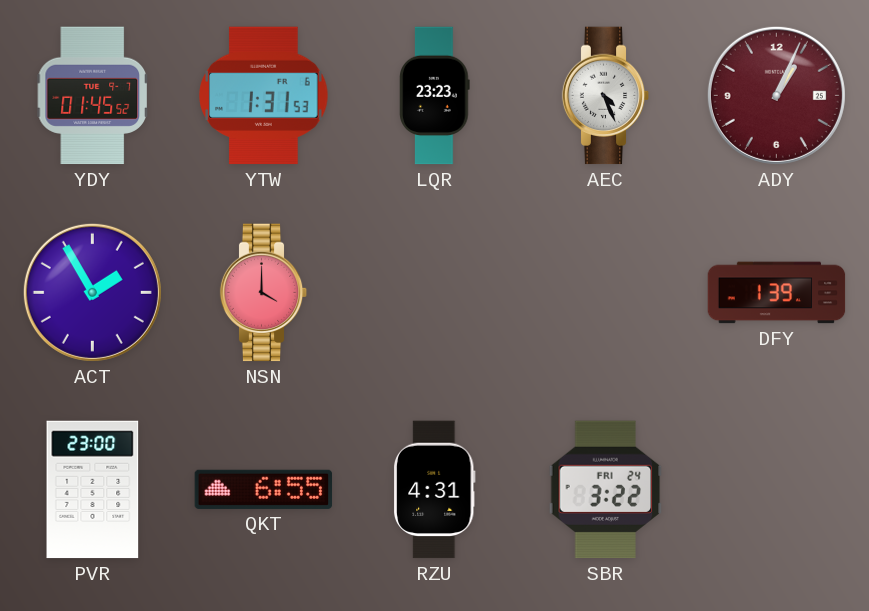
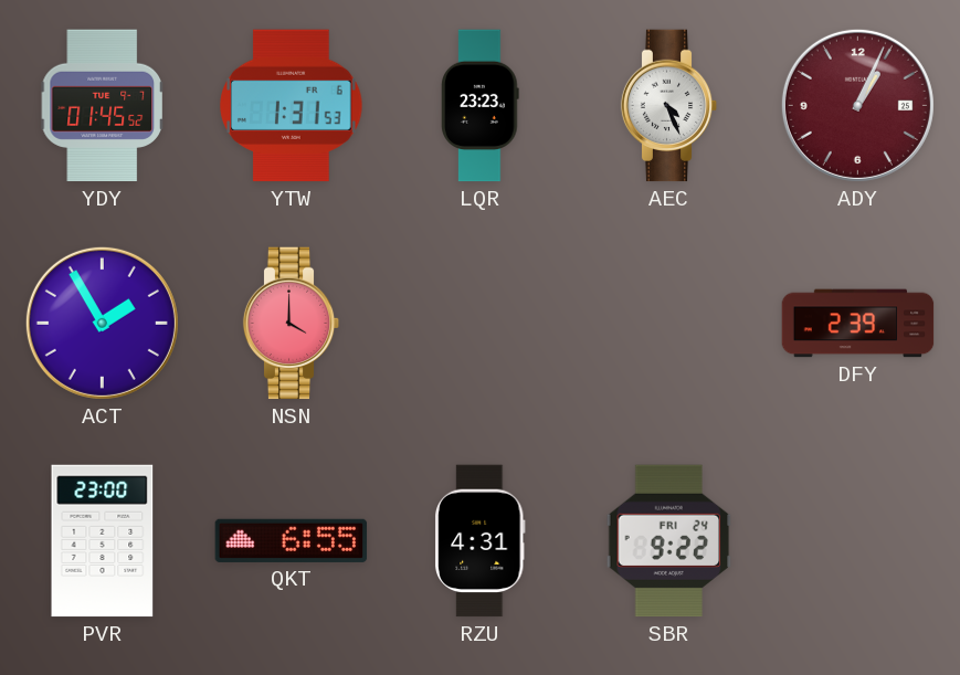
DFY: 1:39 -> 2:39 (858, 324)
SBR: 3:22 -> 9:22 (669, 541)
